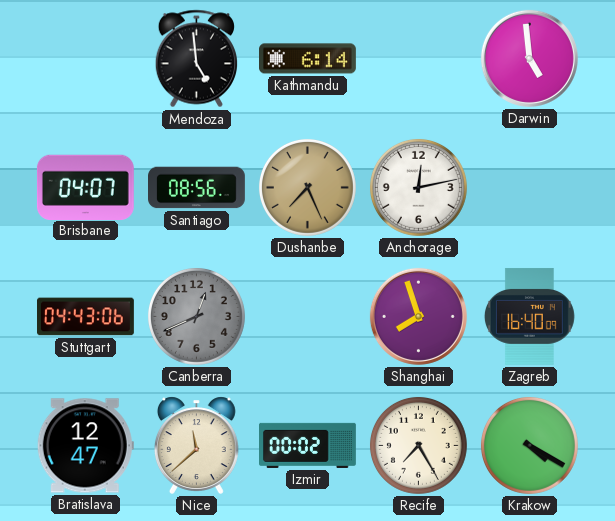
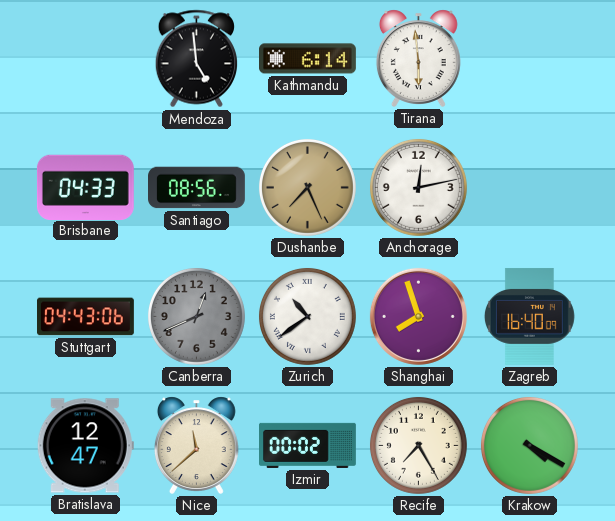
Tirana: none -> 5:59 (418, 58)
Darwin: 4:59 -> none (529, 58)
Brisbane: 04:07 -> 04:33 (85, 187)
Zurich: none -> 10:39 (307, 316)
